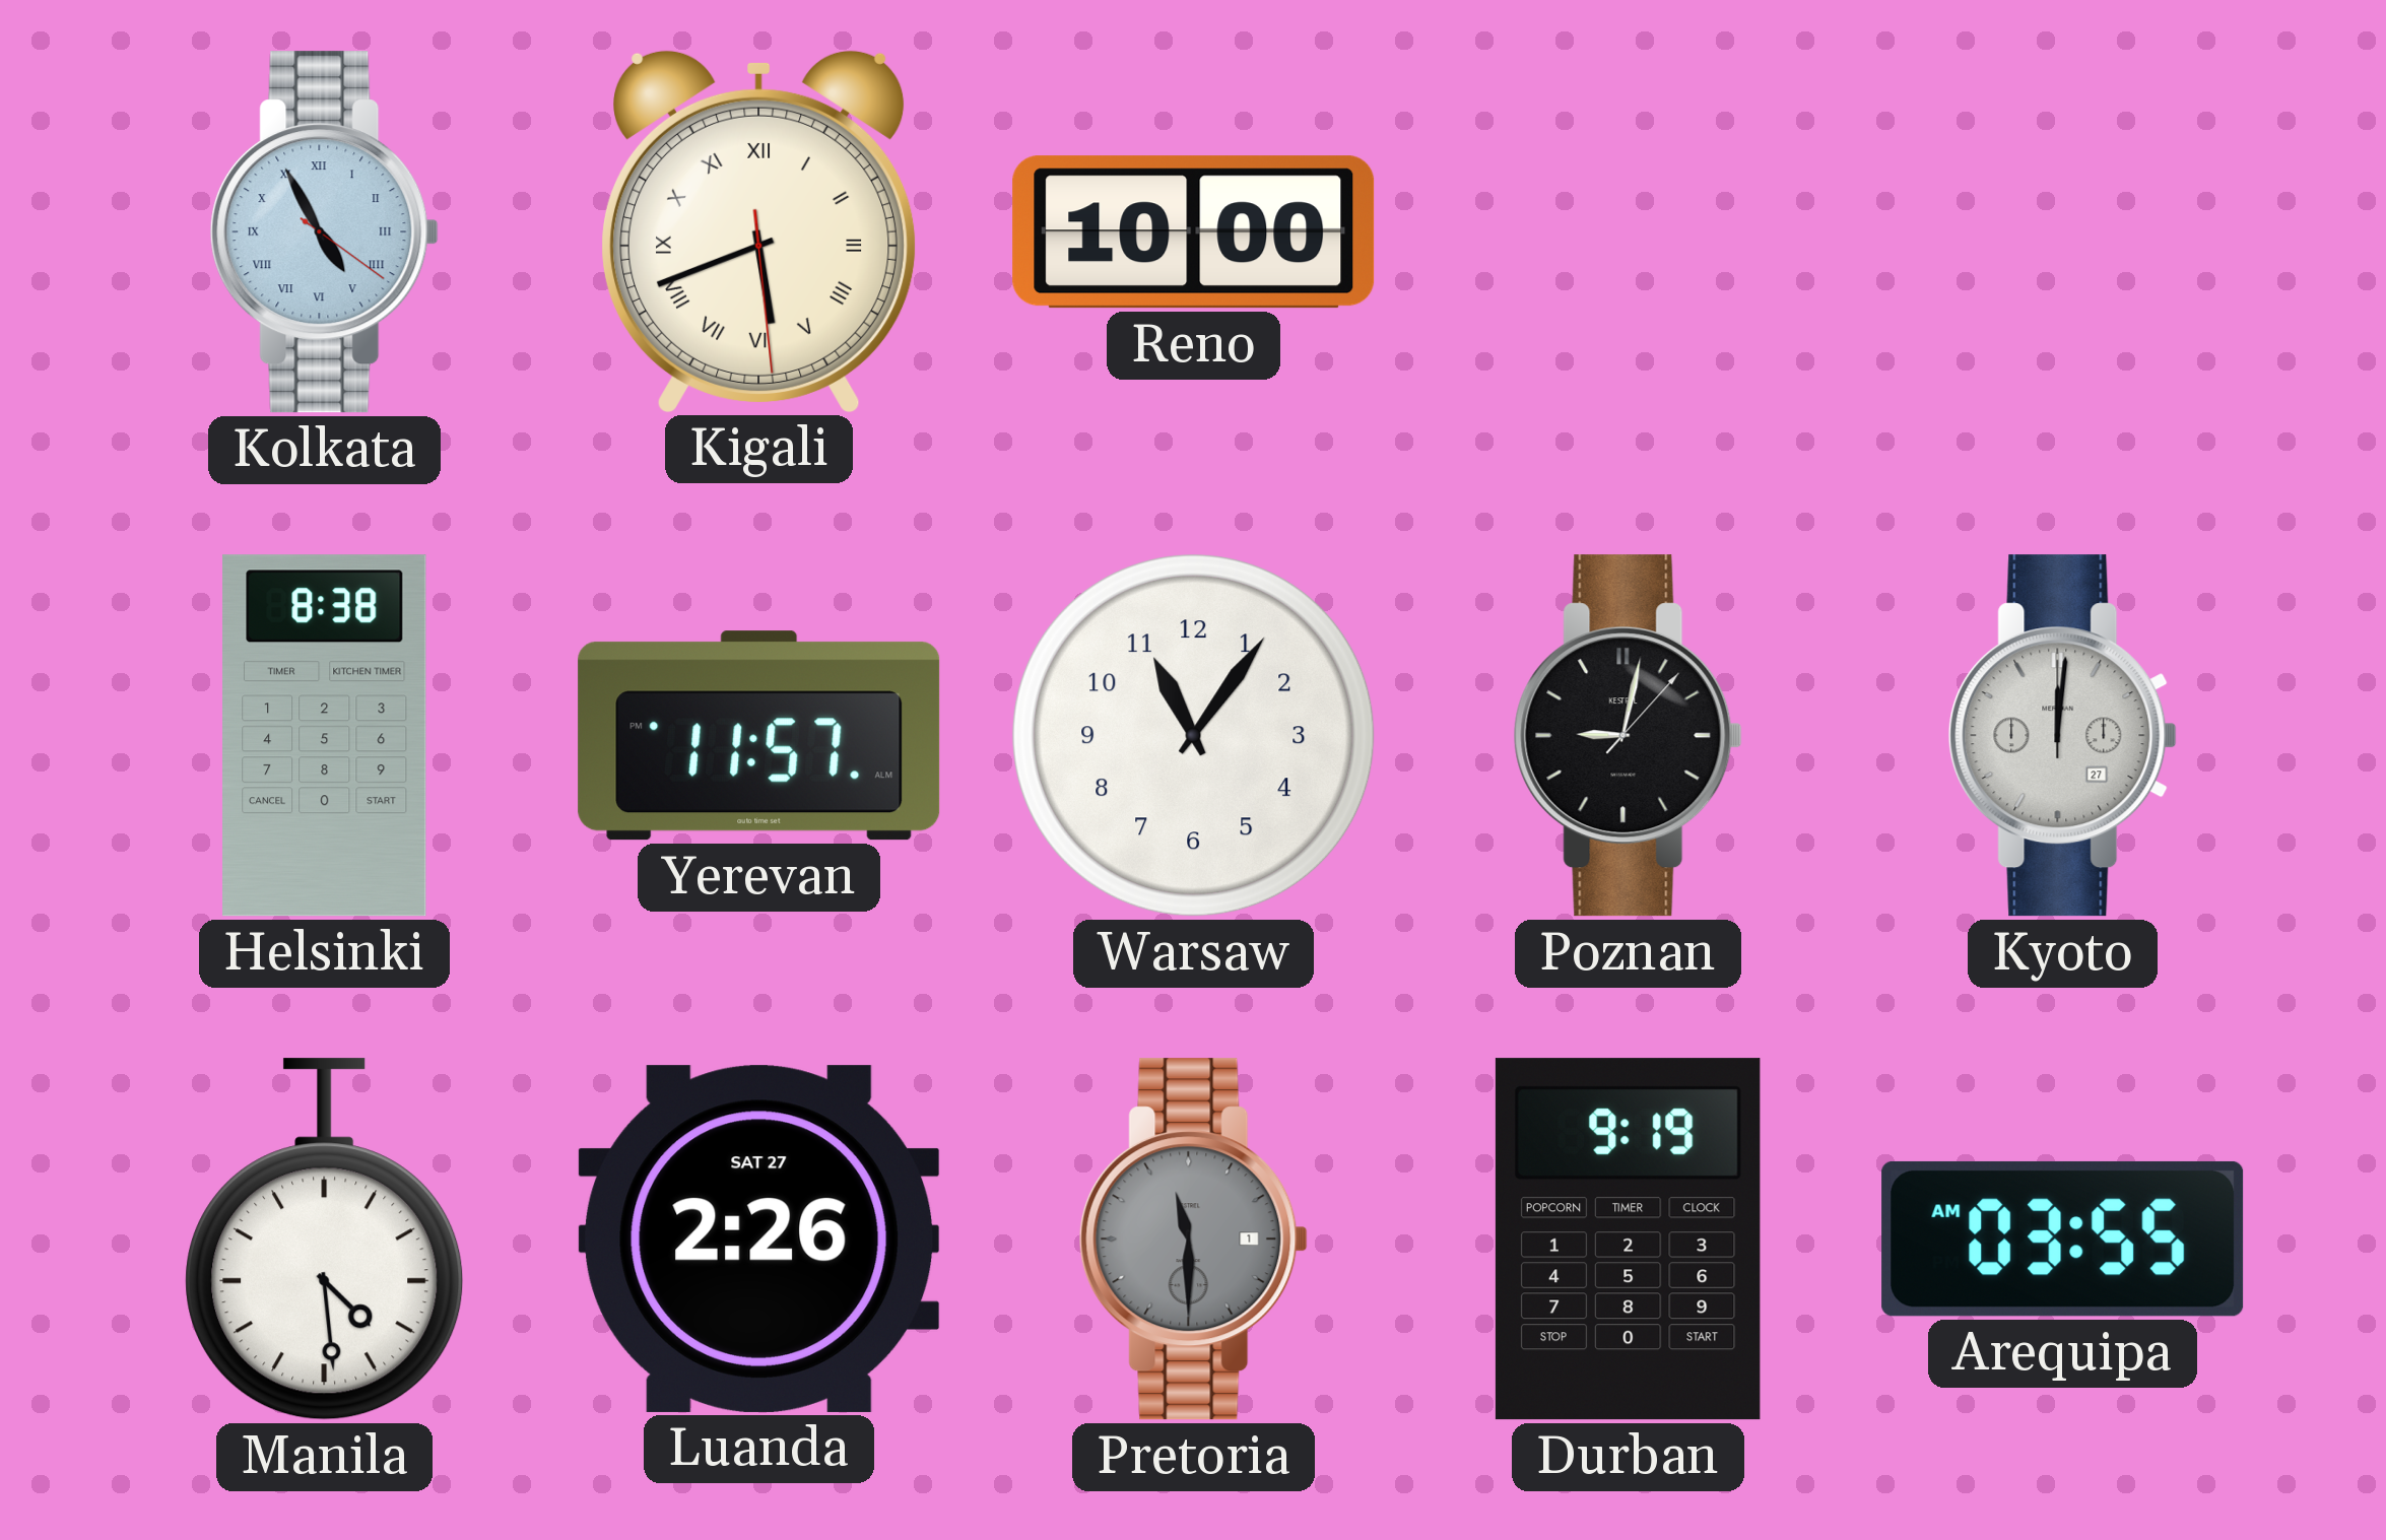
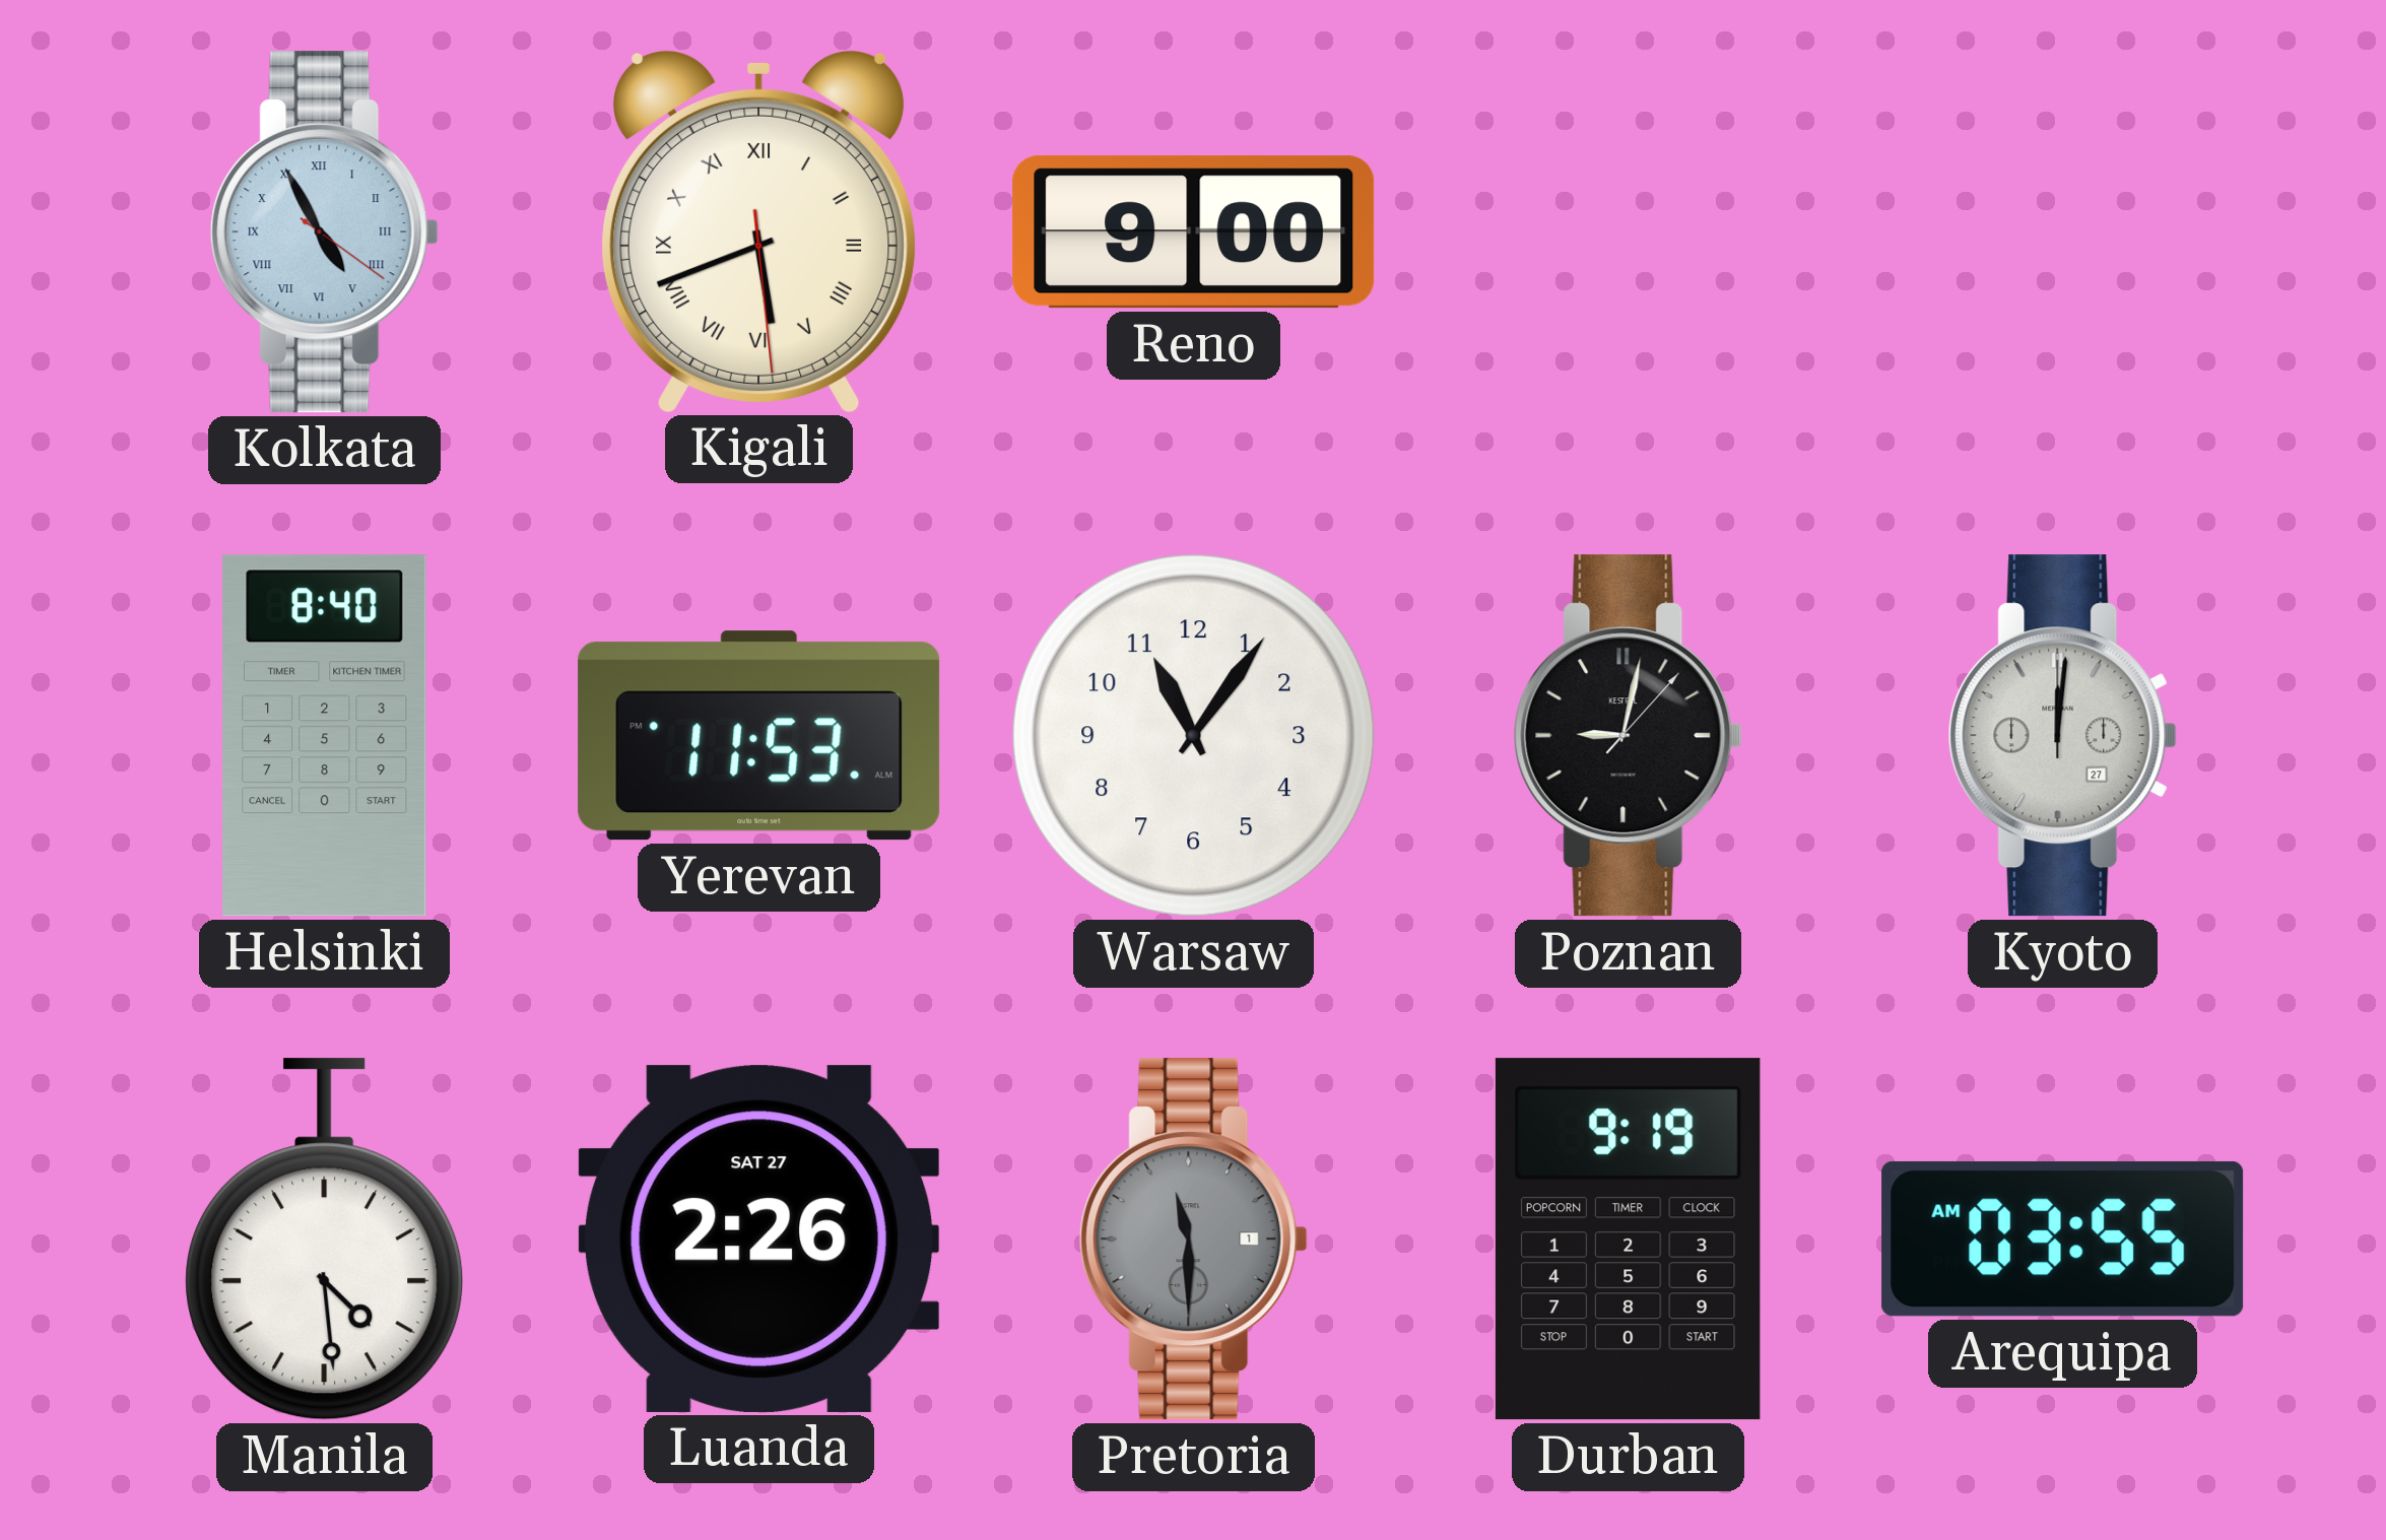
Reno: 10:00 -> 9:00 (1194, 232)
Helsinki: 8:38 -> 8:40 (325, 736)
Yerevan: 11:57 -> 11:53 (759, 736)
